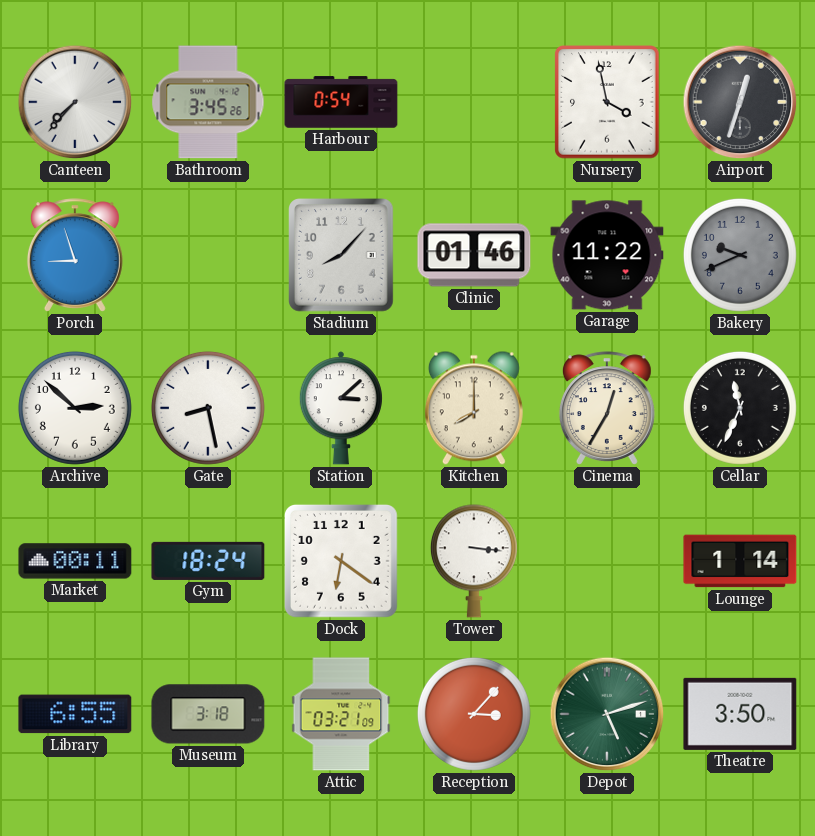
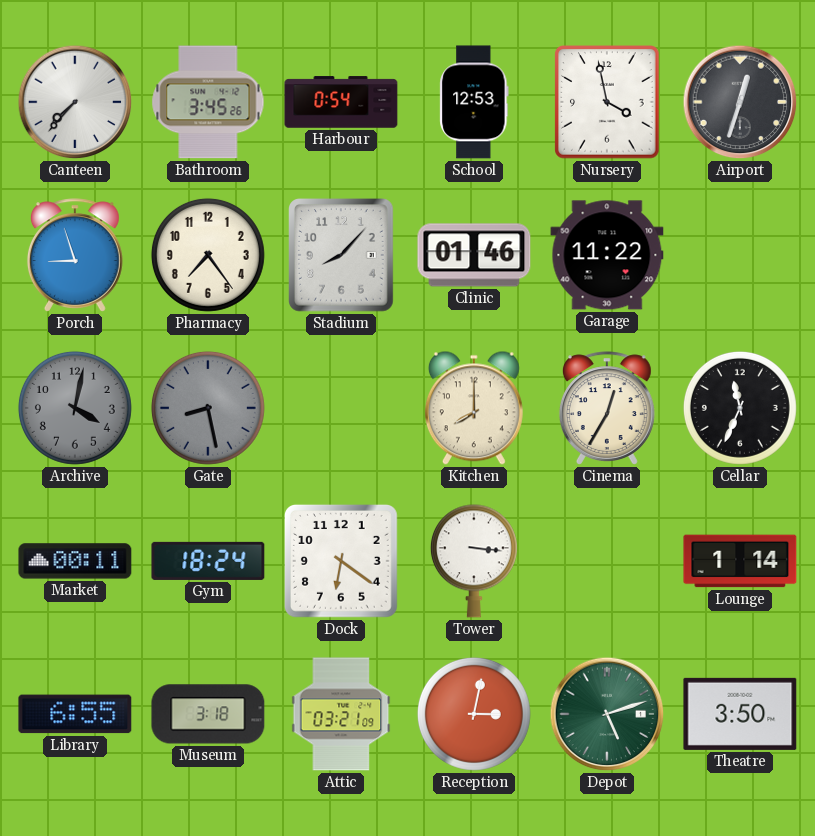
School: none -> 12:53 (474, 102)
Pharmacy: none -> 7:24 (208, 255)
Bakery: 9:41 -> none (740, 255)
Archive: 2:52 -> 4:02 (75, 408)
Archive dial: white -> grey (75, 408)
Gate dial: white -> grey (208, 408)
Station: 3:08 -> none (341, 408)
Reception: 3:07 -> 3:02 (474, 714)
